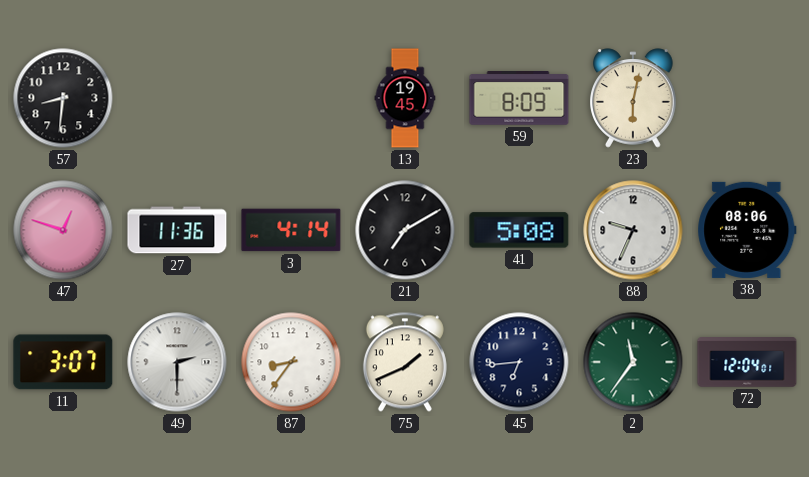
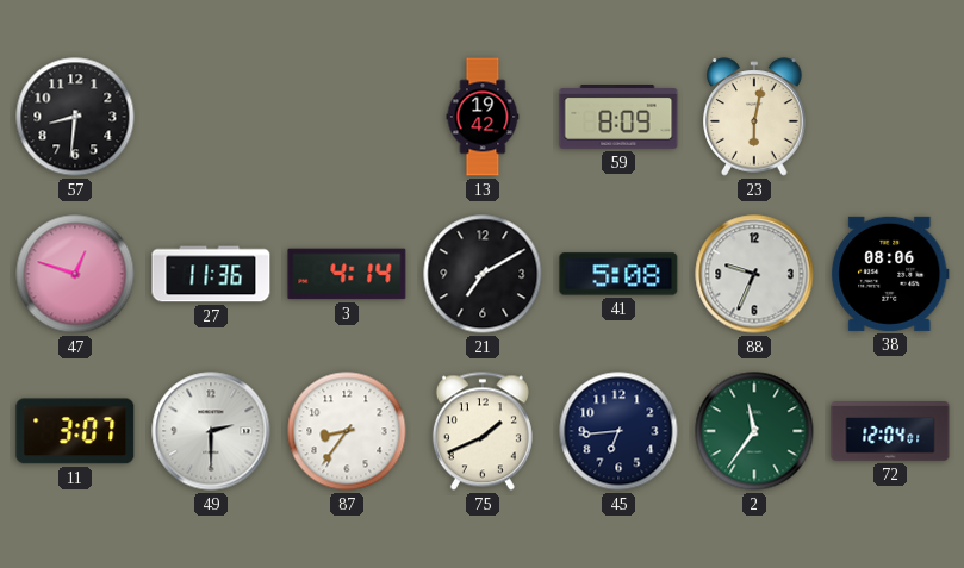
13: 19:45 -> 19:42 (483, 117)
